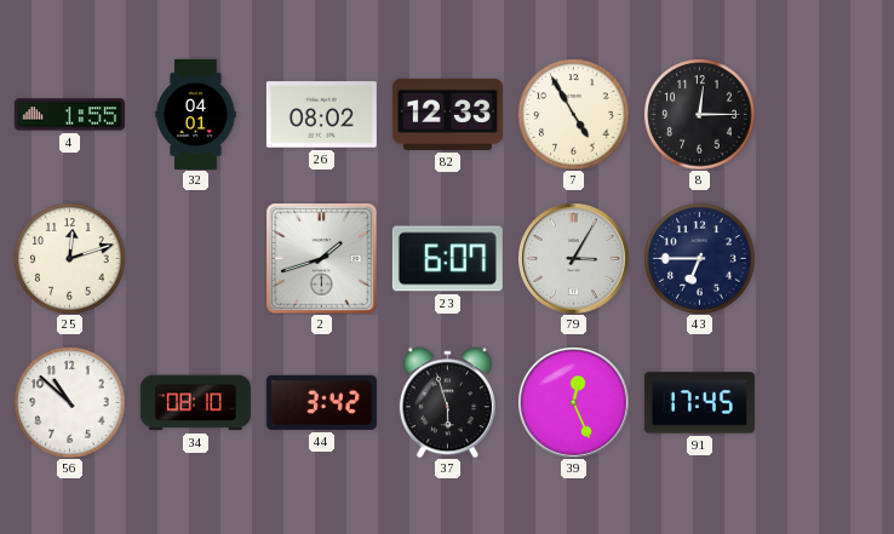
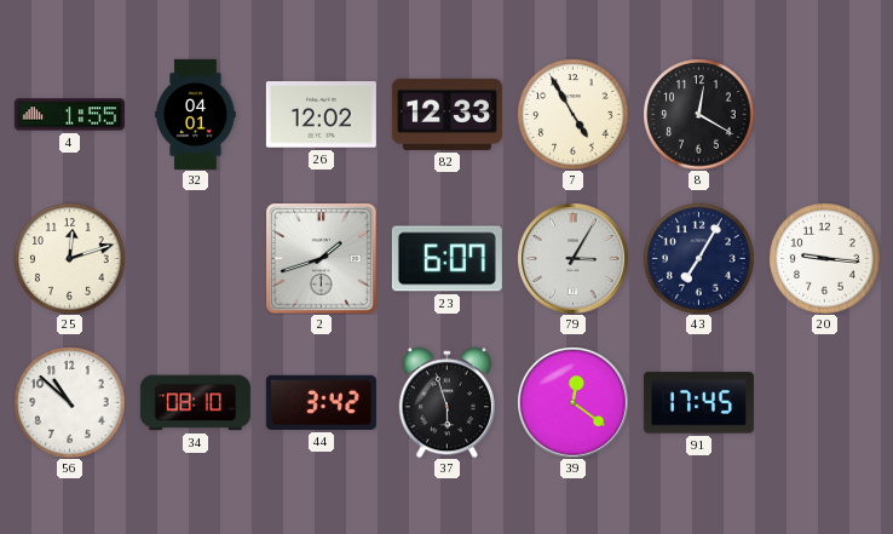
26: 08:02 -> 12:02 (321, 115)
8: 12:15 -> 12:20 (698, 114)
43: 6:45 -> 7:05 (698, 258)
20: none -> 9:16 (824, 258)
39: 12:26 -> 12:21 (572, 402)
